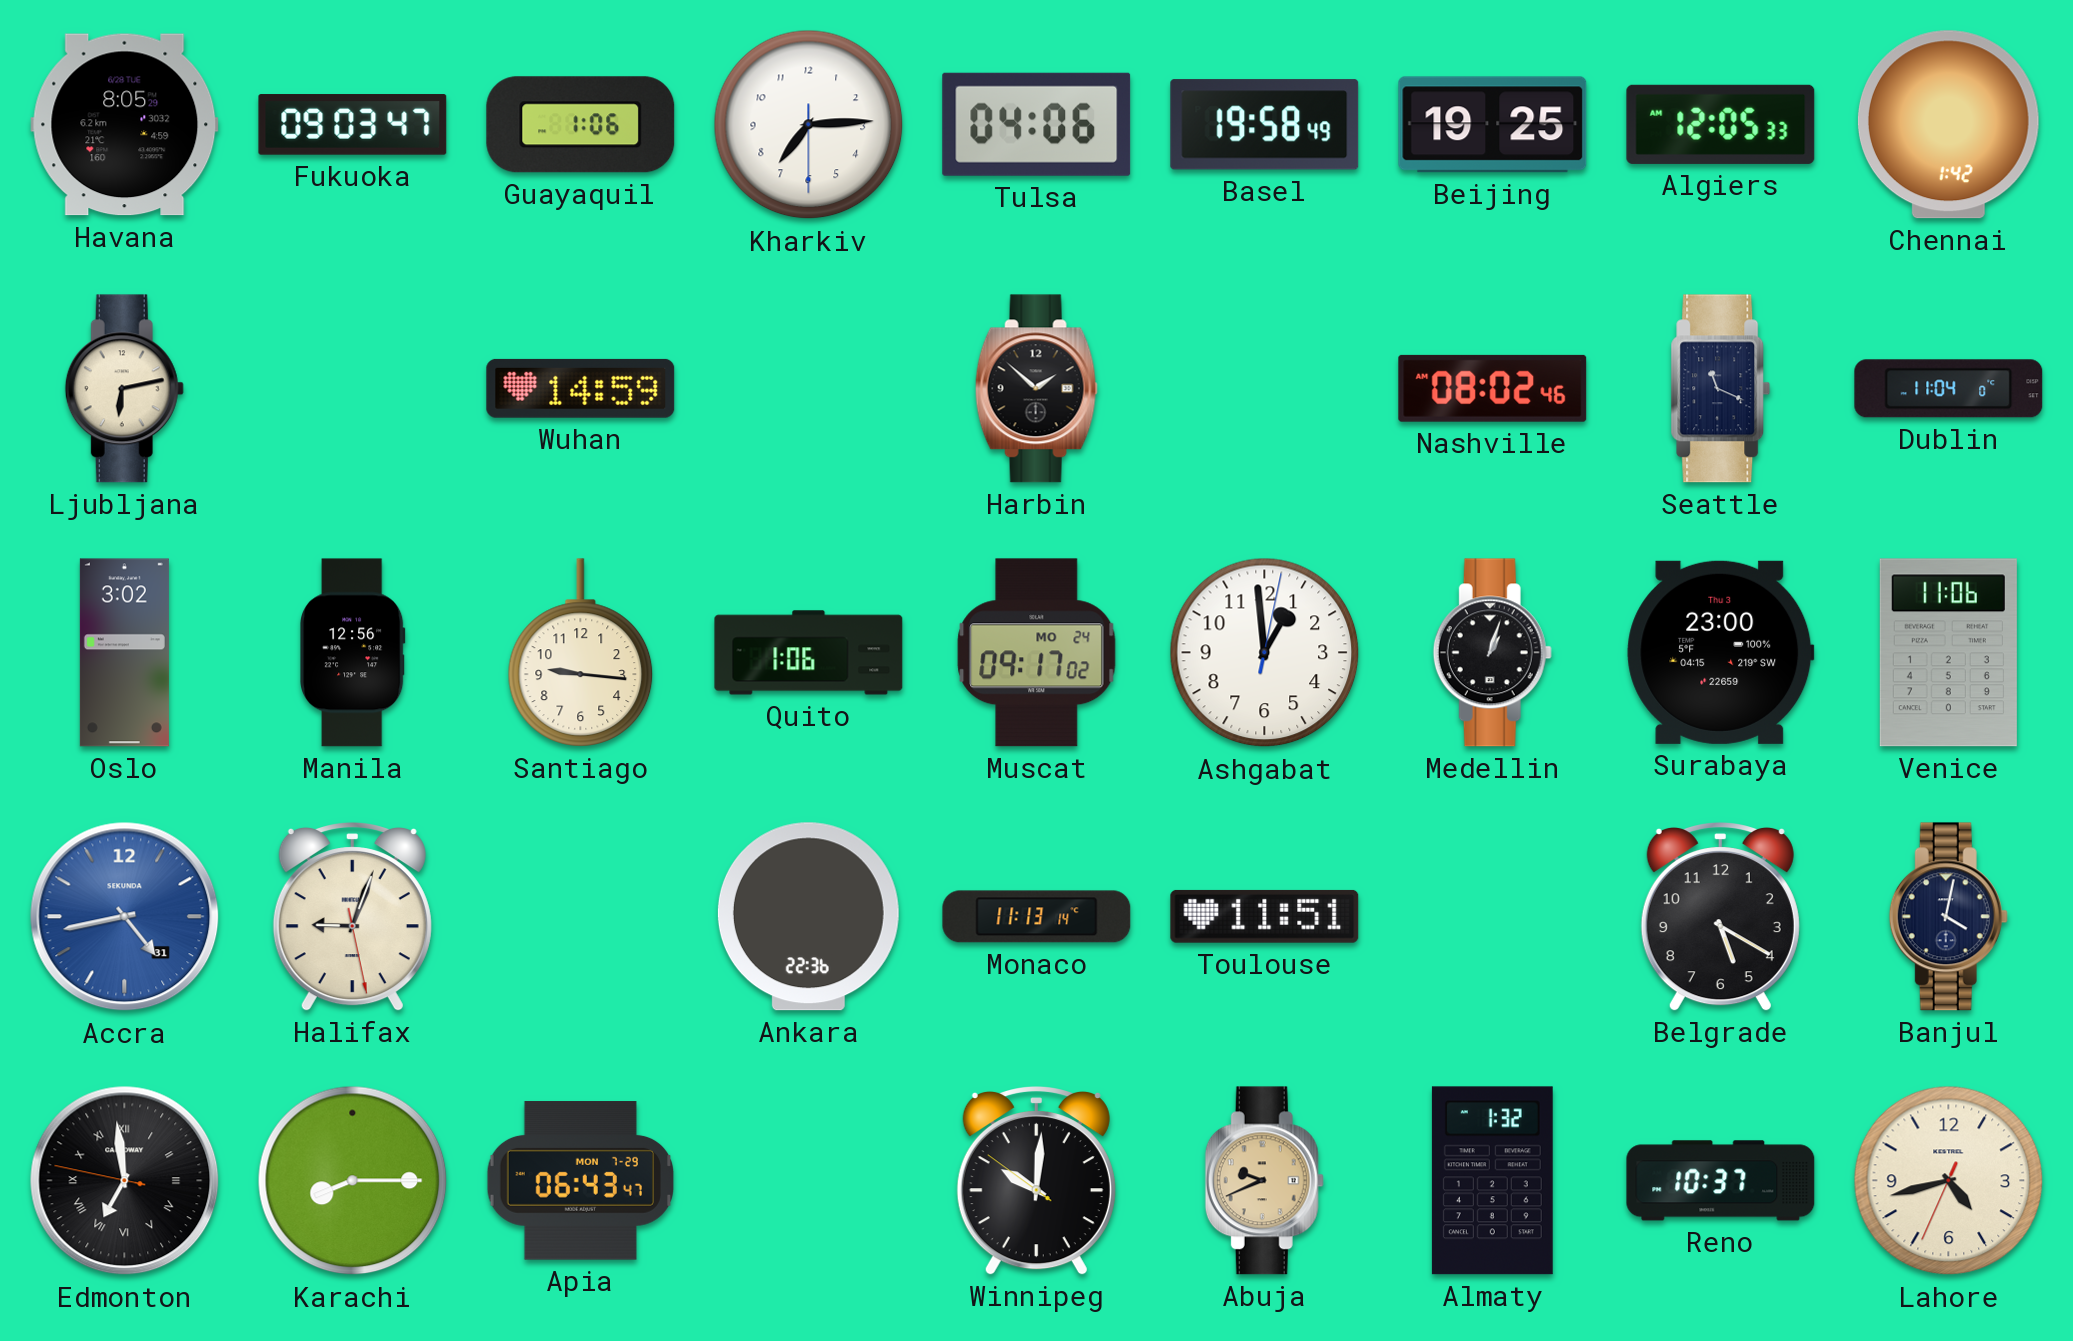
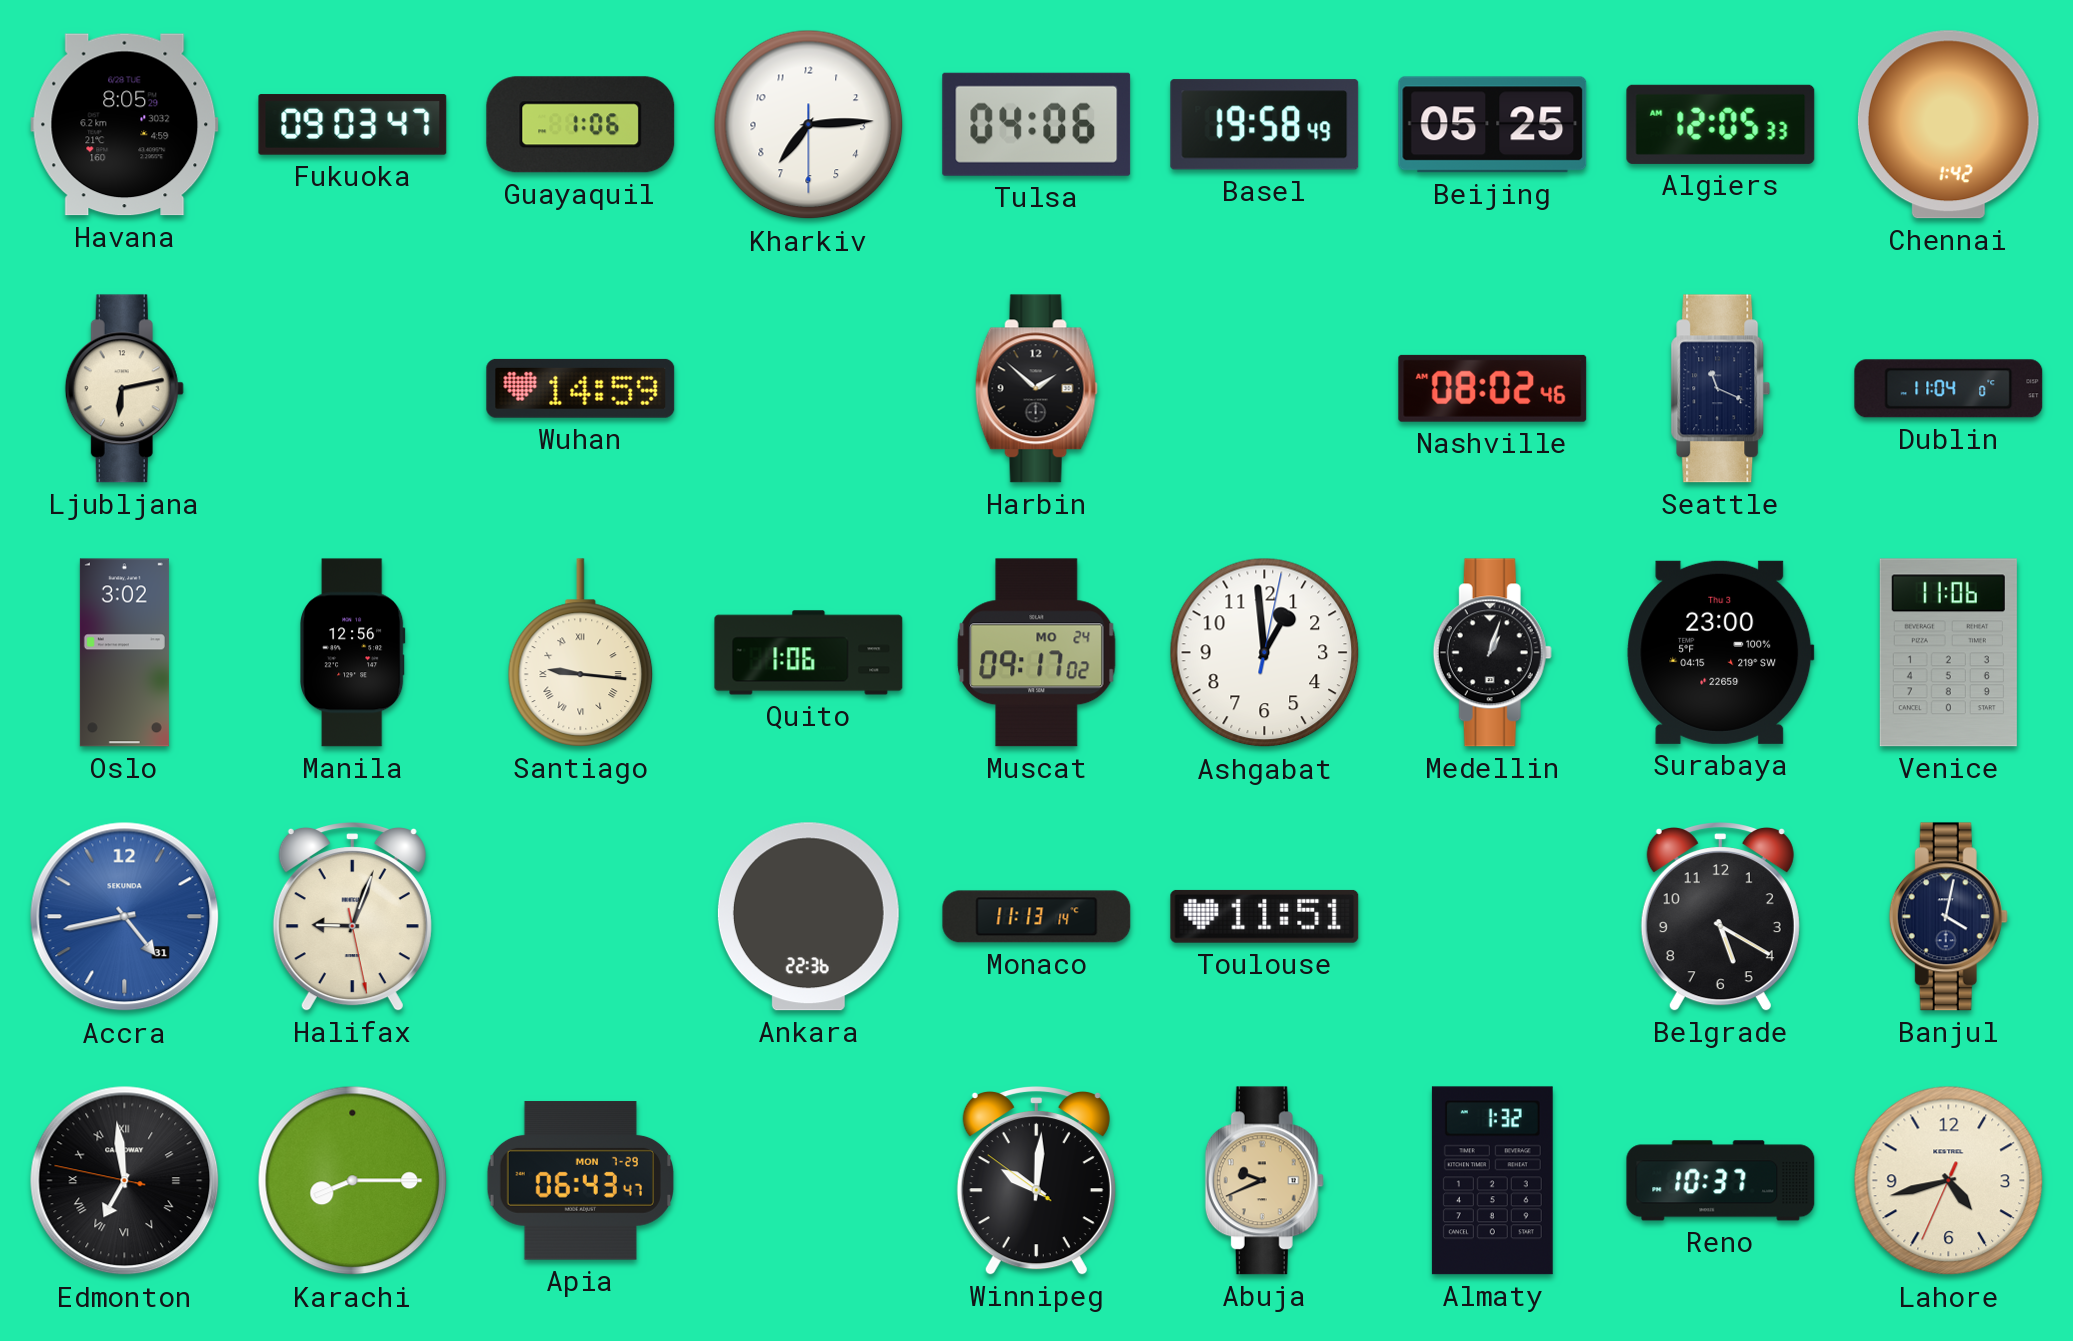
Beijing: 19:25 -> 05:25 (1493, 125)
Santiago numerals: Arabic -> Roman (581, 653)
